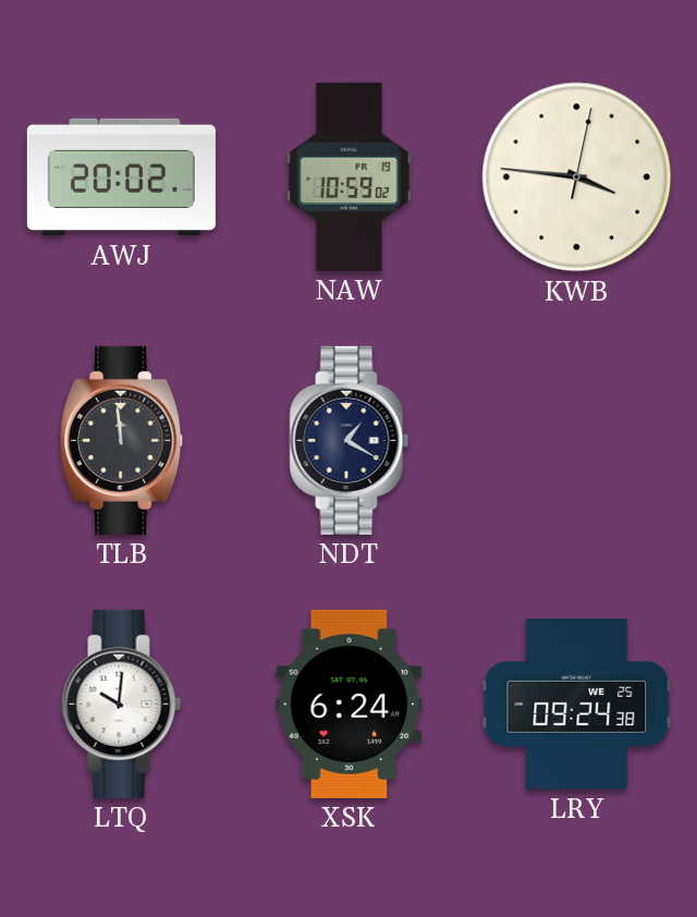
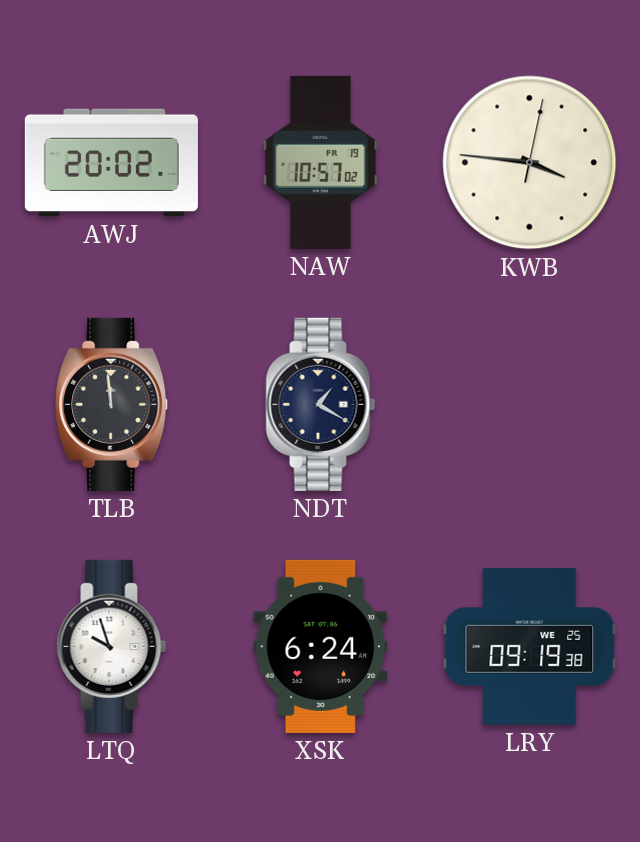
NAW: 10:59 -> 10:57 (321, 162)
LTQ: 10:01 -> 9:57 (112, 646)
LRY: 09:24 -> 09:19 (530, 647)
